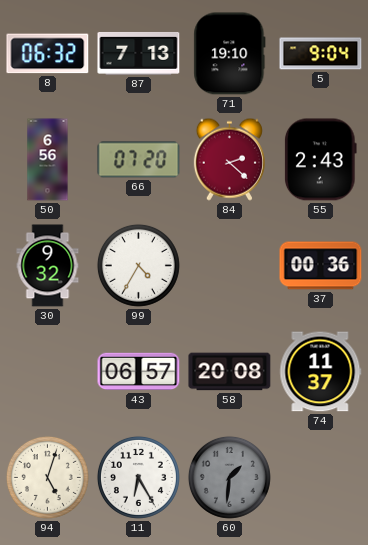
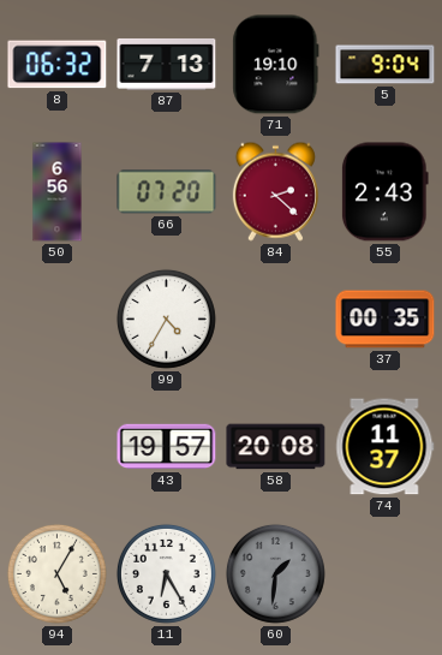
30: 9:32 -> none (48, 266)
37: 00:36 -> 00:35 (386, 320)
43: 06:57 -> 19:57 (167, 447)
94: 5:03 -> 5:05 (56, 573)
